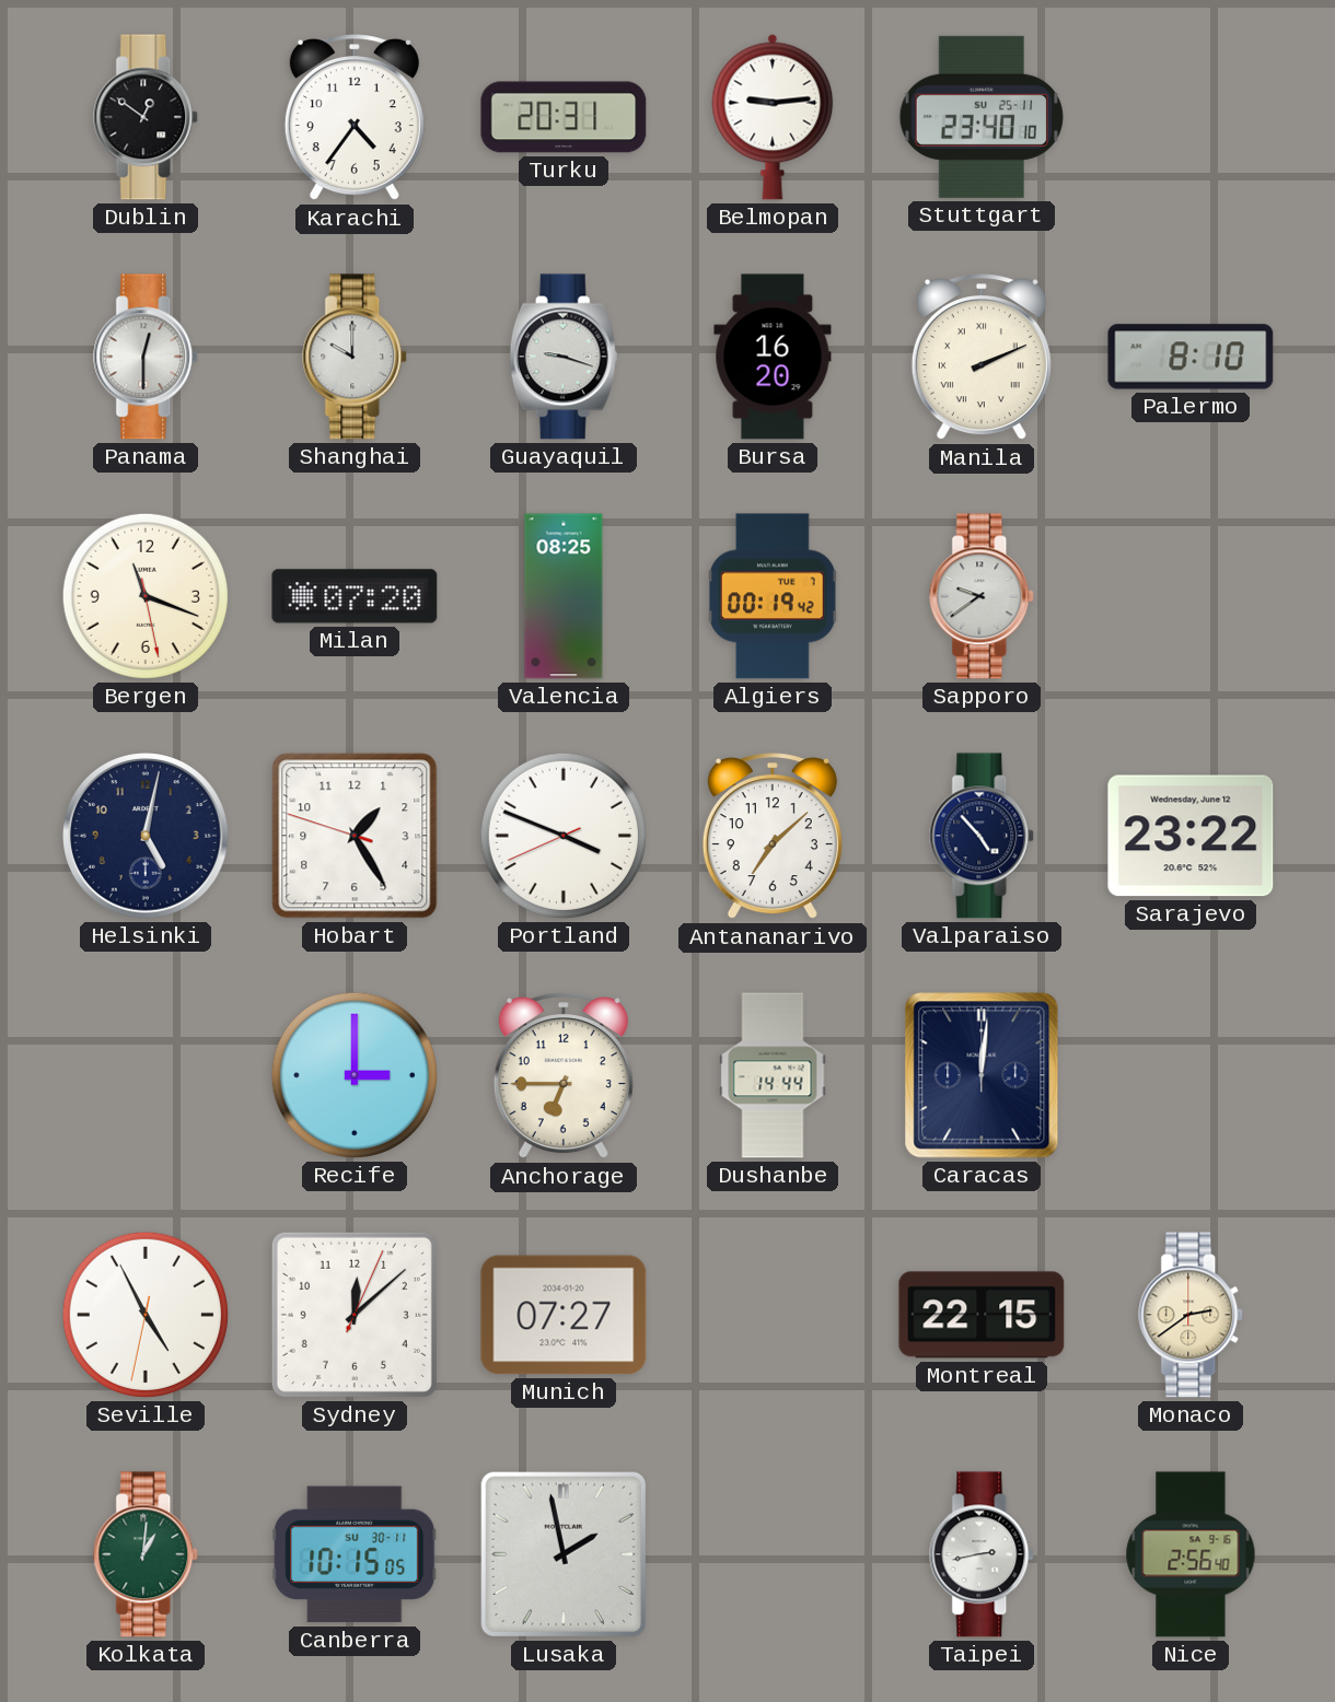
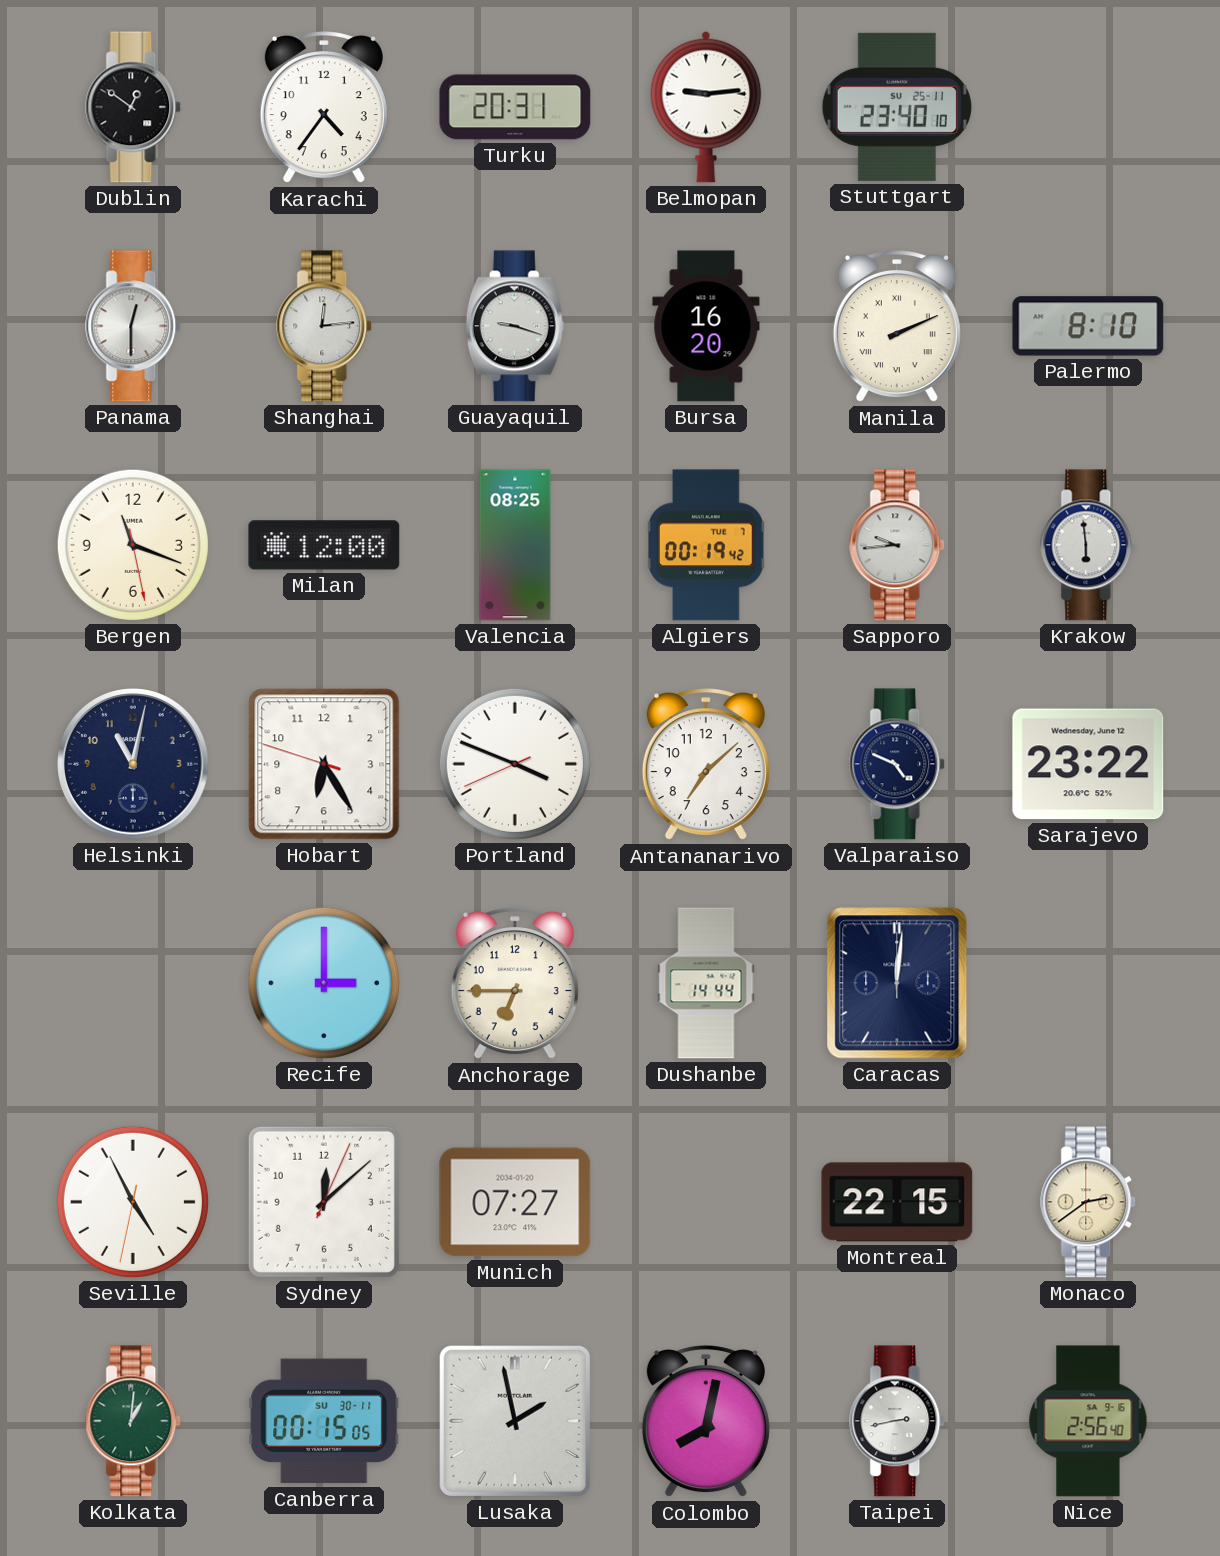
Shanghai: 10:00 -> 12:14 (325, 326)
Milan: 07:20 -> 12:00 (324, 545)
Sapporo: 9:39 -> 9:44 (898, 545)
Krakow: none -> 5:59 (1089, 545)
Helsinki: 5:02 -> 11:02 (133, 764)
Hobart: 1:24 -> 6:24 (324, 764)
Valparaiso: 4:53 -> 4:49 (898, 764)
Canberra: 10:15 -> 00:15 (324, 1421)
Colombo: none -> 8:02 (706, 1422)
